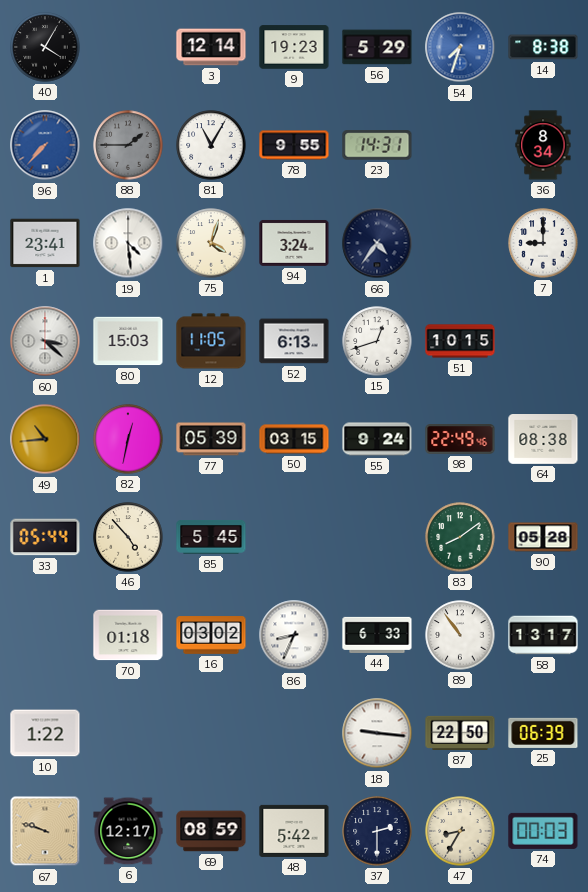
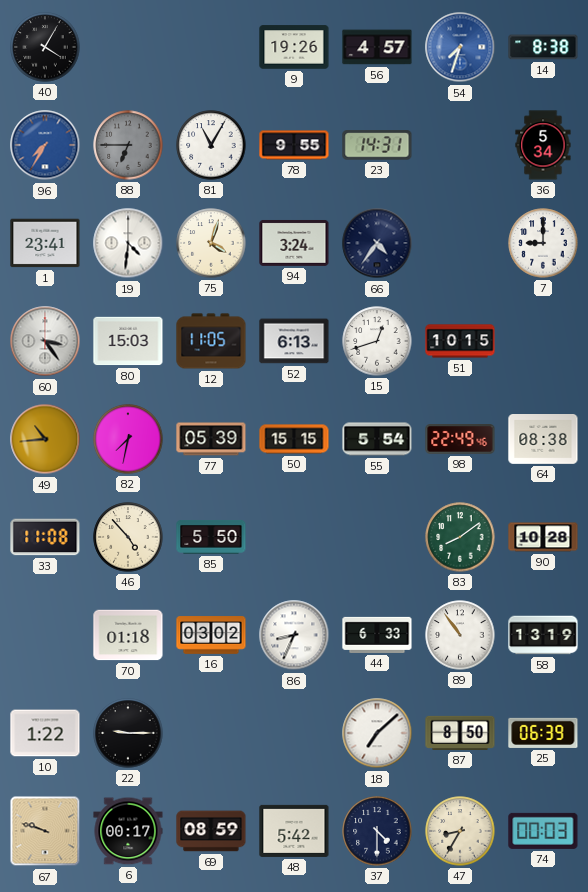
3: 12:14 -> none (211, 47)
9: 19:23 -> 19:26 (294, 47)
56: 5:29 -> 4:57 (377, 47)
96: 7:37 -> 7:35 (45, 145)
88: 1:45 -> 6:45 (128, 145)
36: 8:34 -> 5:34 (543, 145)
19: 4:29 -> 4:31 (128, 243)
60: 3:22 -> 3:24 (45, 341)
82: 12:32 -> 7:32 (128, 439)
50: 03:15 -> 15:15 (294, 439)
55: 9:24 -> 5:54 (377, 439)
33: 05:44 -> 11:08 (45, 537)
85: 5:45 -> 5:50 (211, 537)
90: 05:28 -> 10:28 (543, 537)
58: 13:17 -> 13:19 (543, 635)
22: none -> 9:15 (128, 733)
18: 9:16 -> 7:08 (377, 733)
87: 22:50 -> 8:50 (460, 733)
6: 12:17 -> 00:17 (128, 831)
37: 2:30 -> 4:30 (377, 831)
